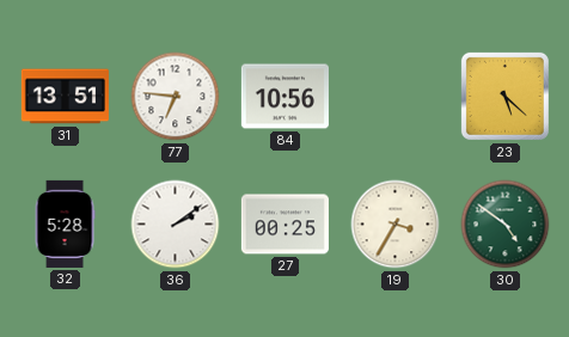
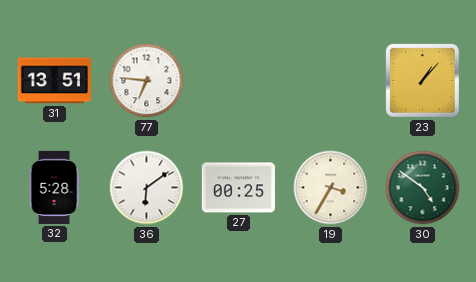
84: 10:56 -> none (284, 97)
23: 5:22 -> 1:07 (422, 80)
36: 2:09 -> 6:09 (147, 188)
